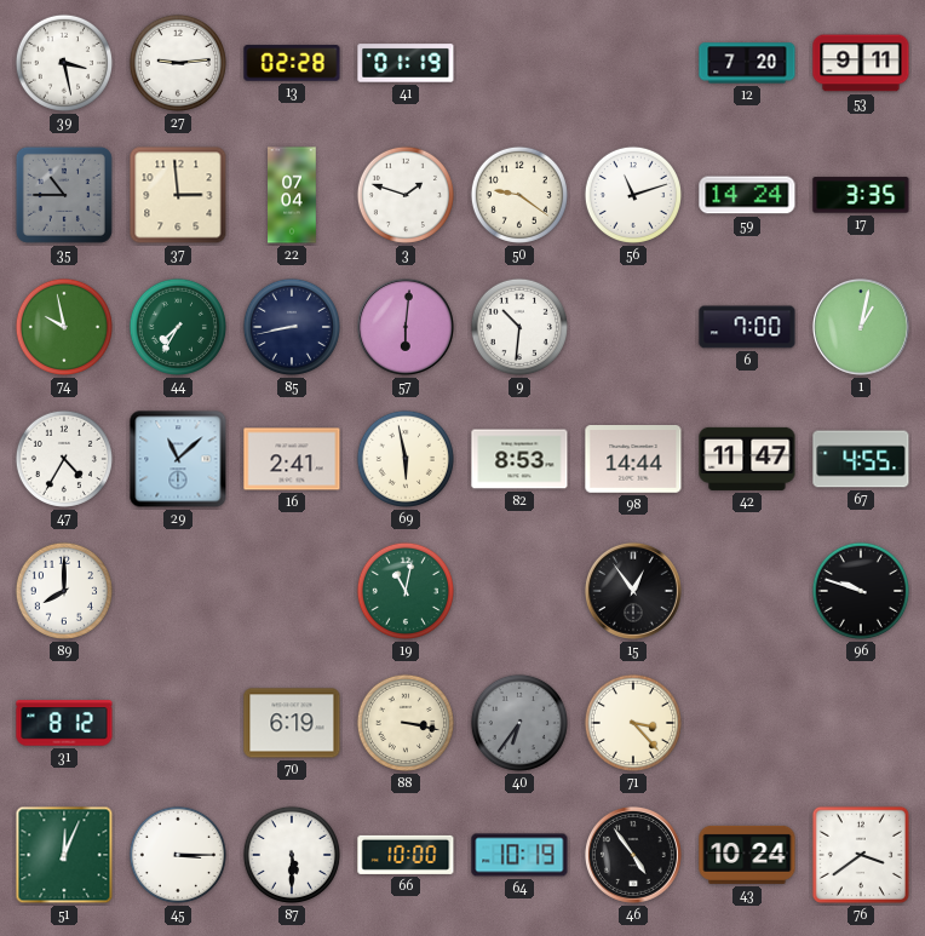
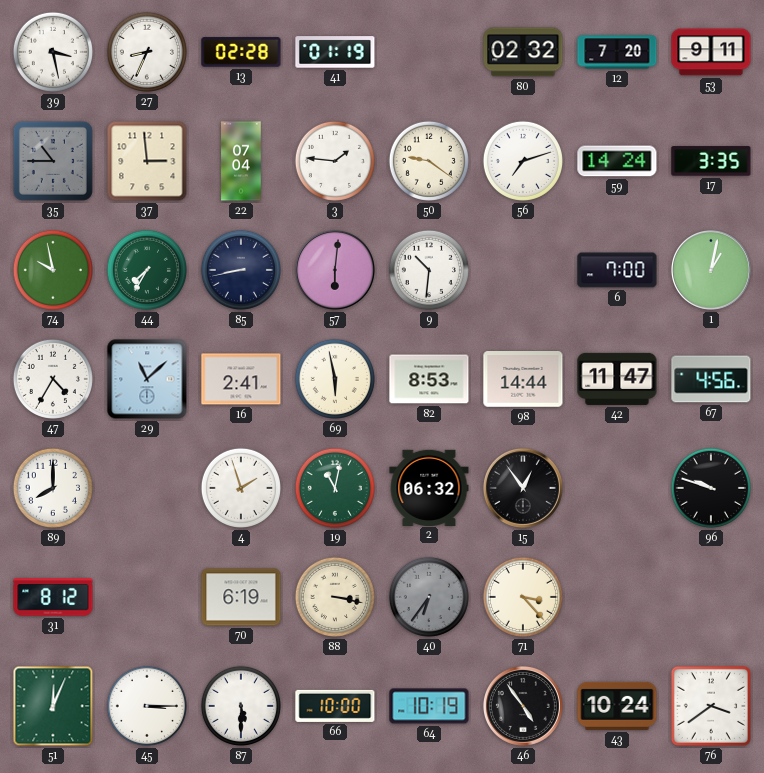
27: 9:14 -> 8:34 (147, 52)
80: none -> 02:32 (523, 52)
3: 1:48 -> 1:46 (335, 161)
56: 11:12 -> 7:12 (523, 161)
67: 4:55 -> 4:56 (711, 379)
4: none -> 1:57 (241, 488)
2: none -> 06:32 (429, 487)
